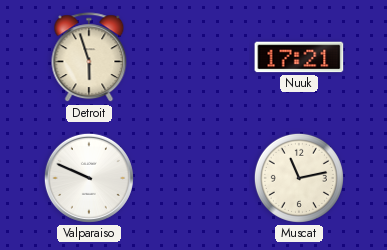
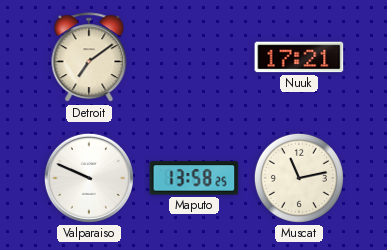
Detroit: 5:57 -> 7:09 (89, 58)
Maputo: none -> 13:58 (194, 178)
